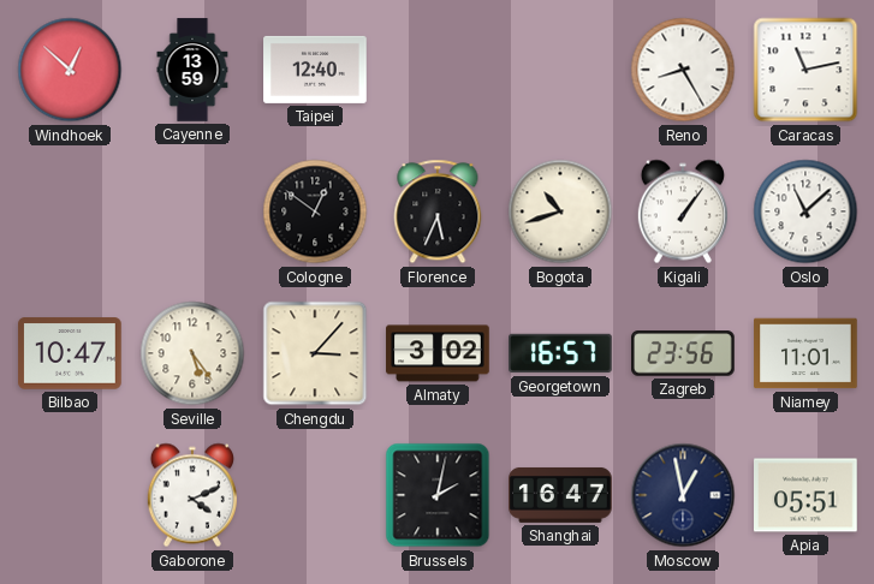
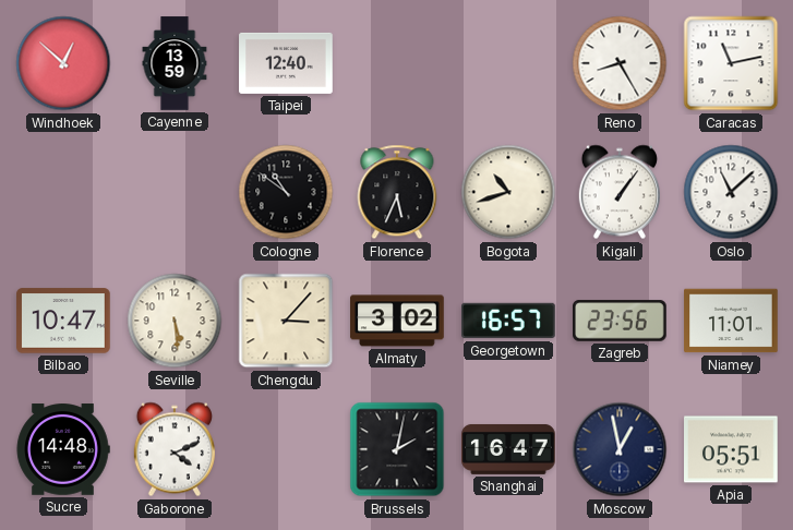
Cologne: 12:51 -> 10:51 (286, 192)
Seville: 5:24 -> 5:29 (175, 321)
Sucre: none -> 14:48 (63, 449)
